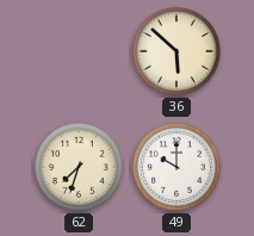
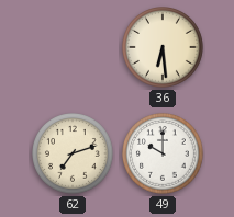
36: 5:52 -> 6:29 (164, 48)
62: 7:33 -> 7:12 (74, 155)
